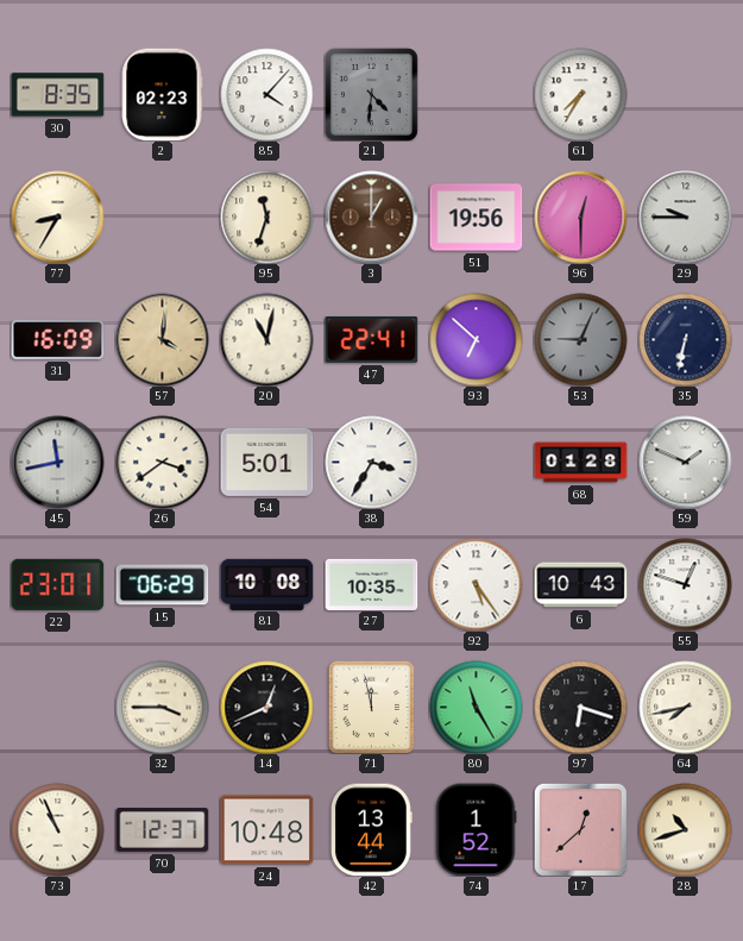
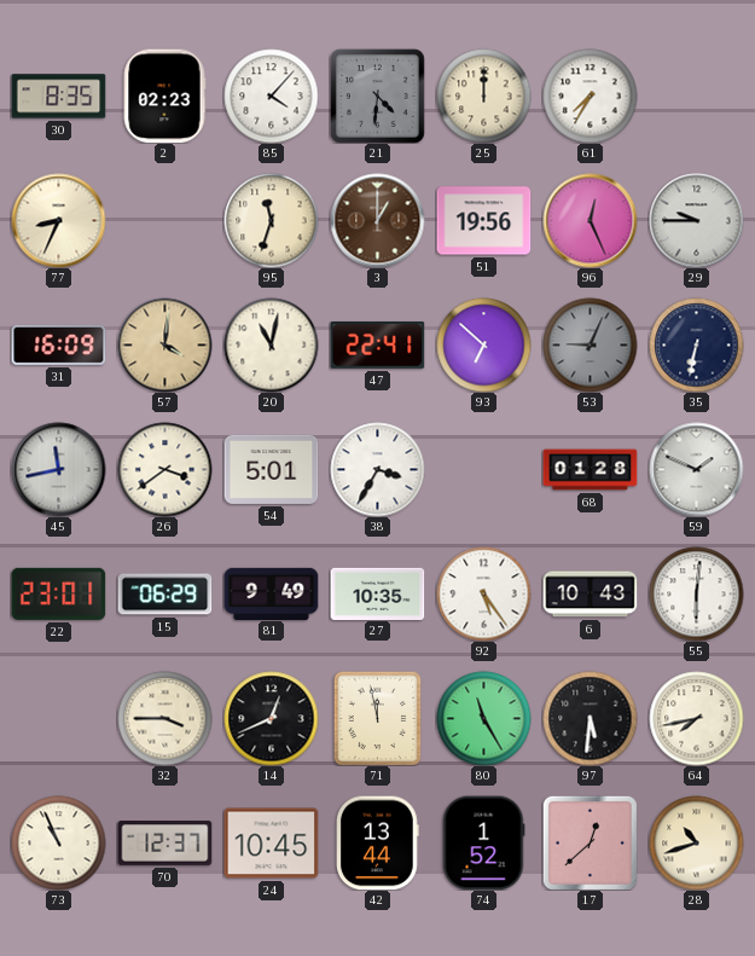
25: none -> 12:00 (483, 95)
77: 8:35 -> 8:34 (58, 220)
96: 12:30 -> 12:26 (590, 220)
81: 10:08 -> 9:49 (271, 593)
55: 12:48 -> 6:01 (696, 593)
97: 6:18 -> 5:31 (590, 718)
24: 10:48 -> 10:45 (271, 844)
